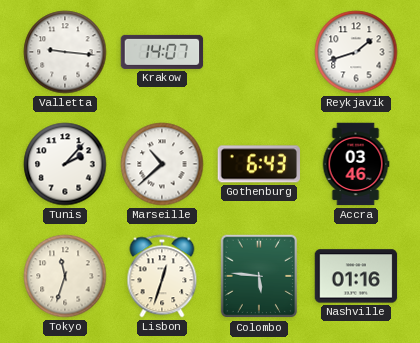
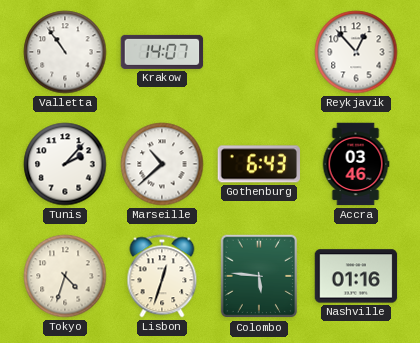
Valletta: 9:16 -> 10:54 (65, 52)
Reykjavik: 1:42 -> 12:53 (356, 52)
Tokyo: 11:33 -> 4:33 (65, 276)
